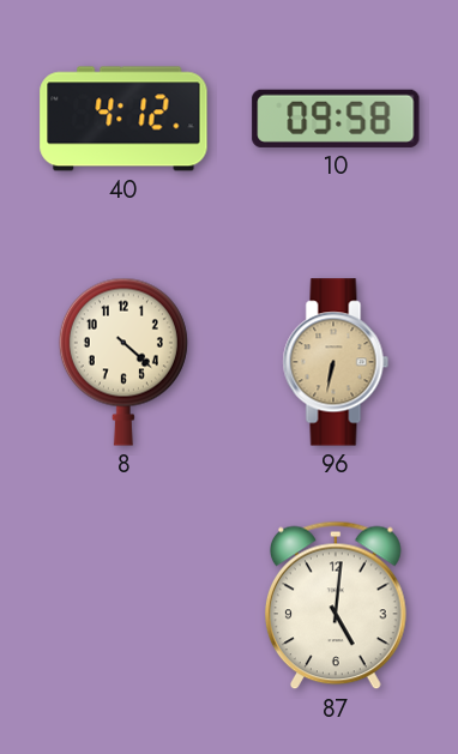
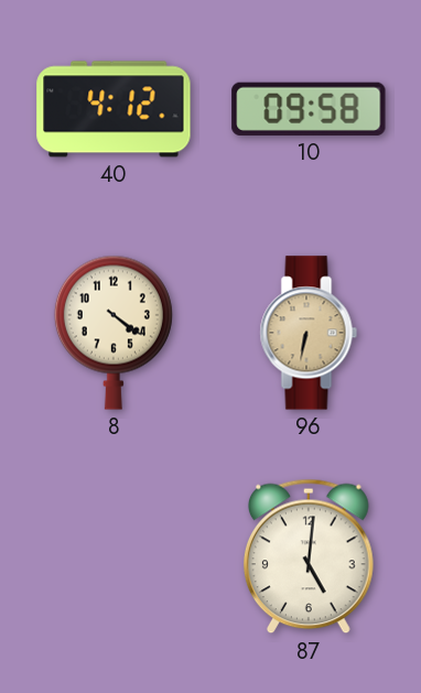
8: 4:22 -> 4:21 (114, 333)
